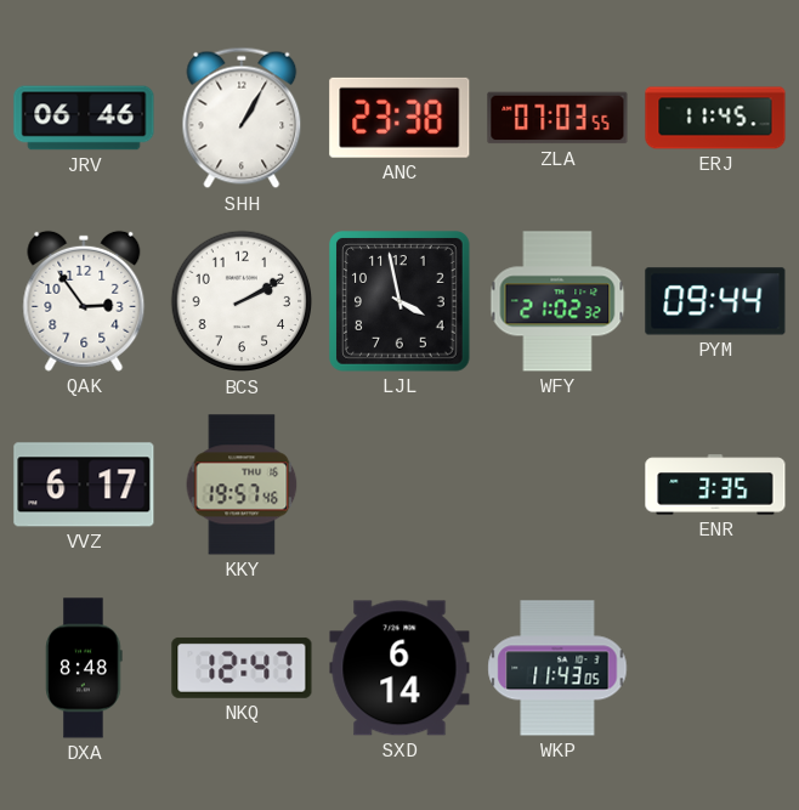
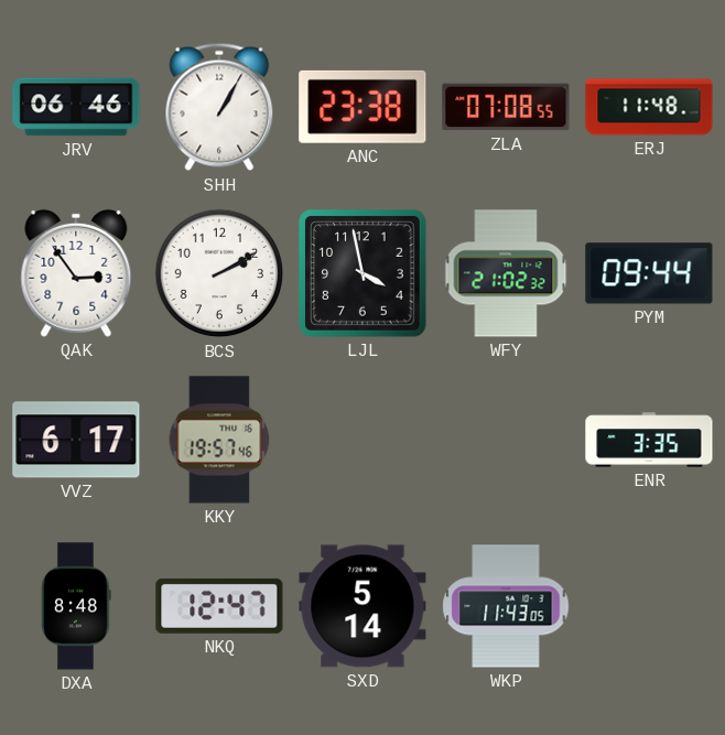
ZLA: 07:03 -> 07:08 (506, 107)
ERJ: 11:45 -> 11:48 (649, 107)
SXD: 6:14 -> 5:14 (362, 606)
